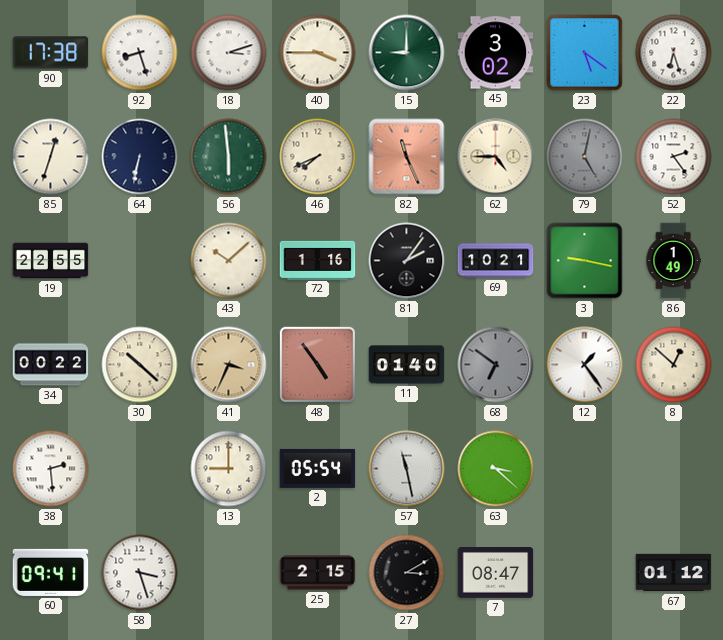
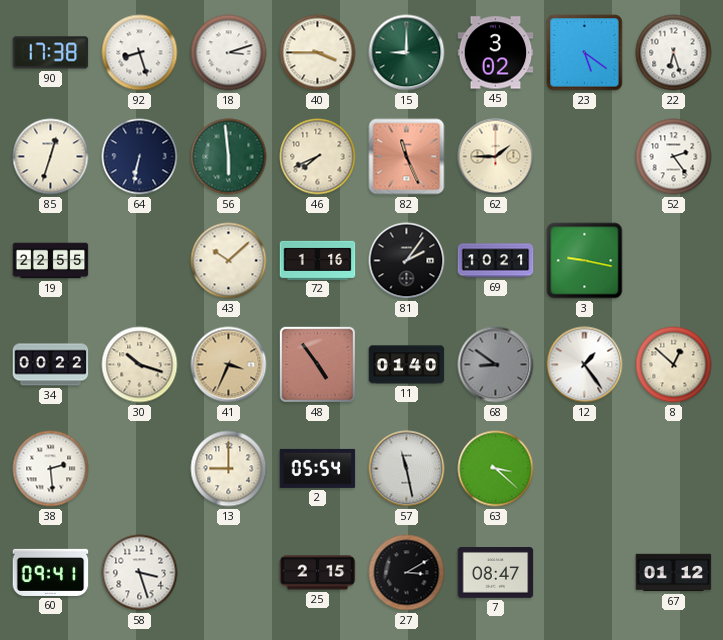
62: 4:45 -> 1:45 (496, 157)
79: 5:02 -> none (585, 157)
86: 1:49 -> none (673, 261)
30: 10:22 -> 10:18 (140, 365)
68: 6:51 -> 8:51 (496, 365)
